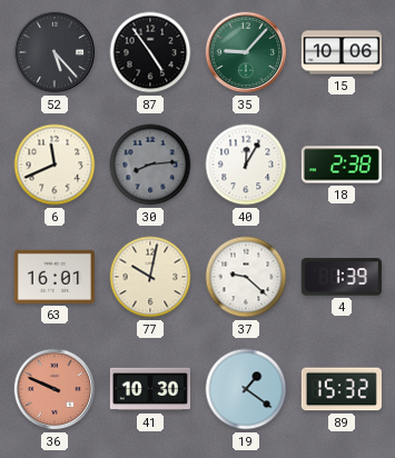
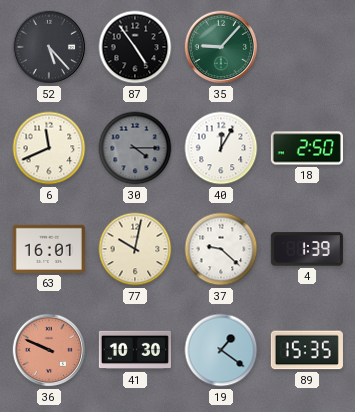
15: 10:06 -> none (342, 52)
30: 8:14 -> 4:15 (135, 148)
18: 2:38 -> 2:50 (307, 148)
89: 15:32 -> 15:35 (307, 350)
